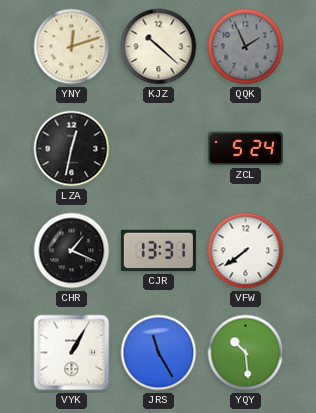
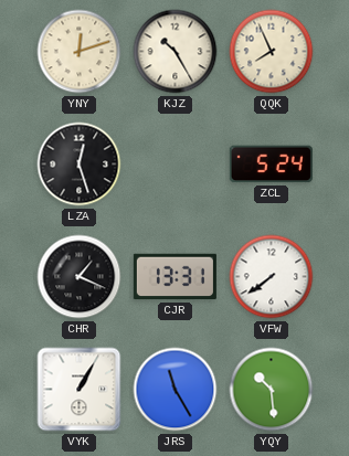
KJZ: 10:22 -> 10:25 (176, 52)
QQK: 1:56 -> 7:56 (272, 52)
QQK dial: grey -> cream (272, 52)
LZA: 12:32 -> 12:27 (80, 165)
